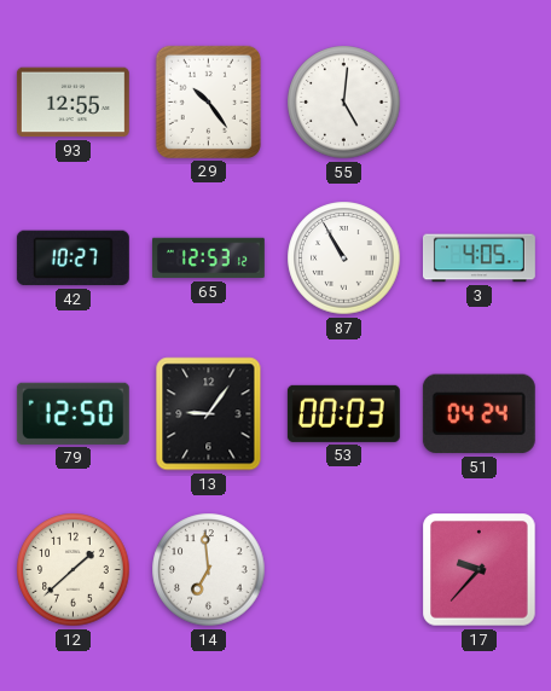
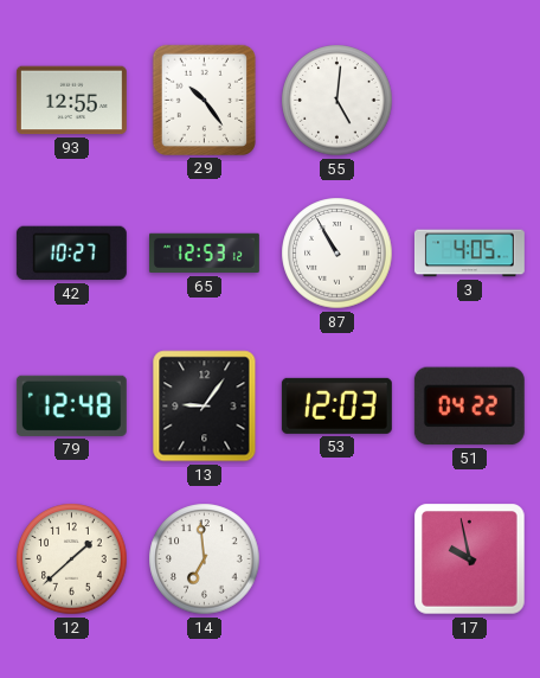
79: 12:50 -> 12:48 (71, 405)
53: 00:03 -> 12:03 (336, 405)
51: 04:24 -> 04:22 (469, 407)
17: 9:37 -> 9:58 (470, 559)
